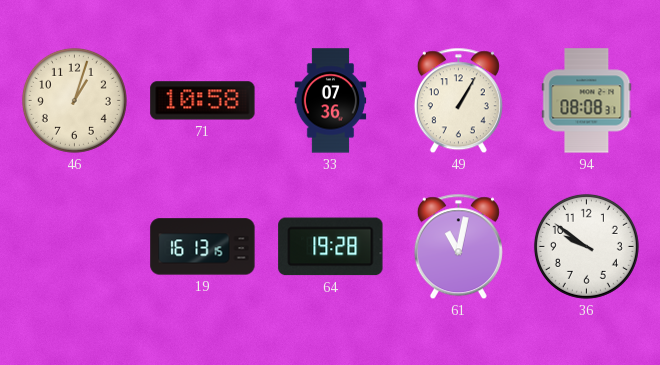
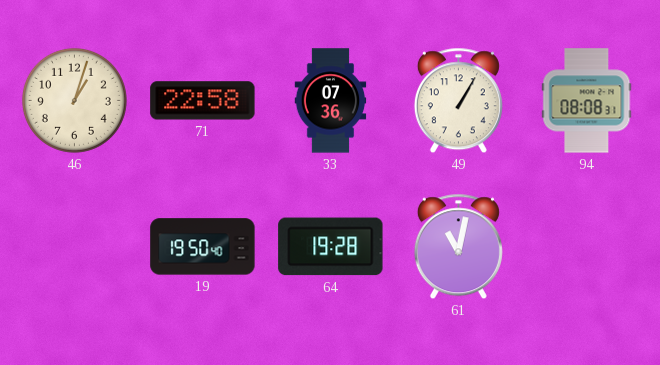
71: 10:58 -> 22:58 (203, 101)
19: 16:13 -> 19:50 (203, 247)
36: 9:51 -> none (586, 246)
